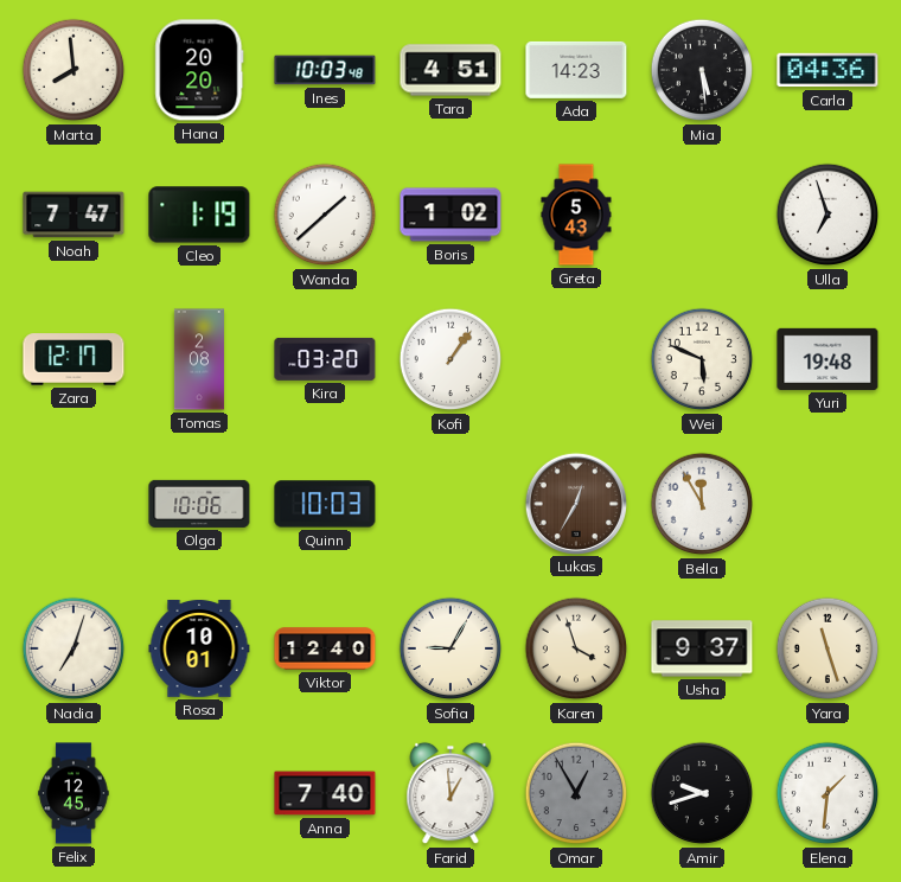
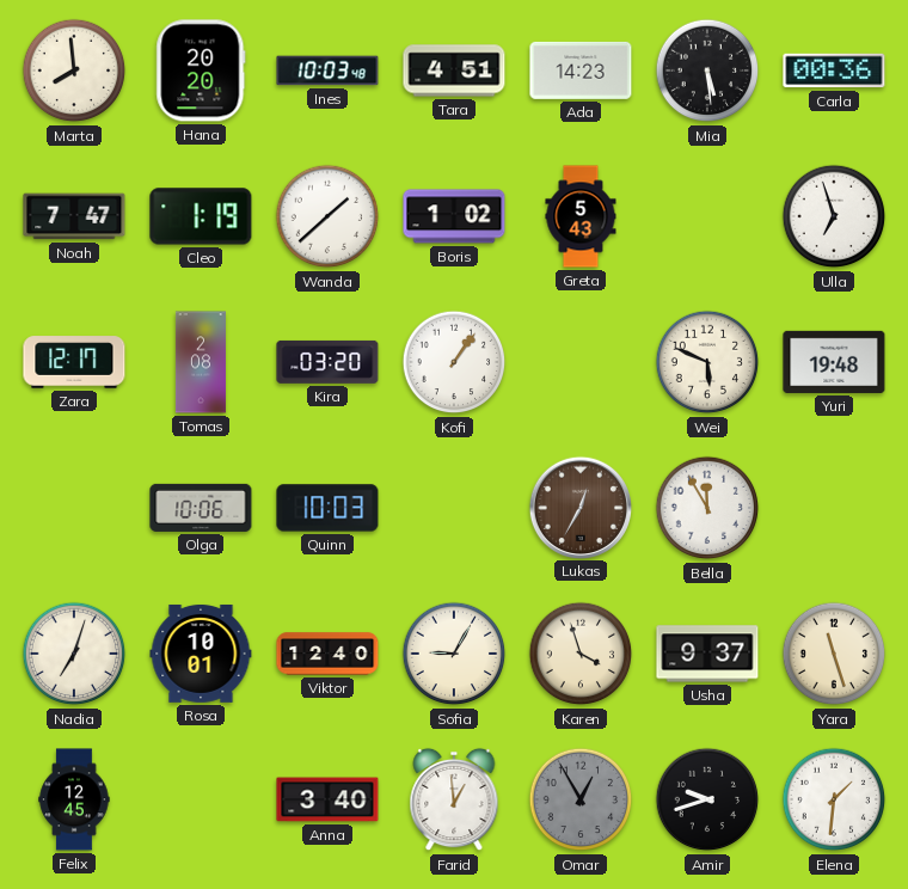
Carla: 04:36 -> 00:36 (834, 70)
Anna: 7:40 -> 3:40 (327, 799)
